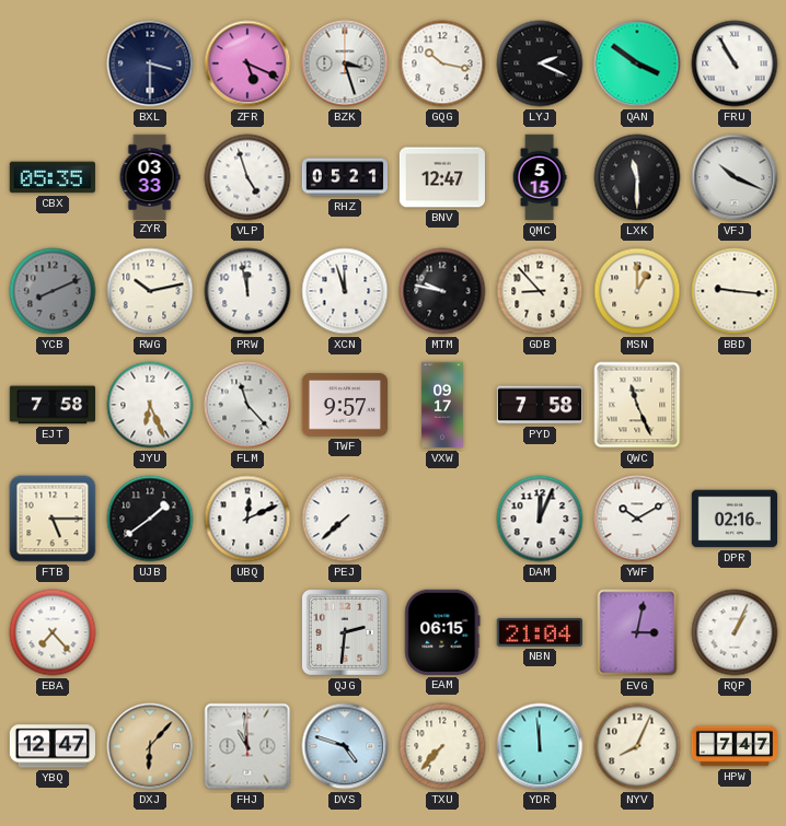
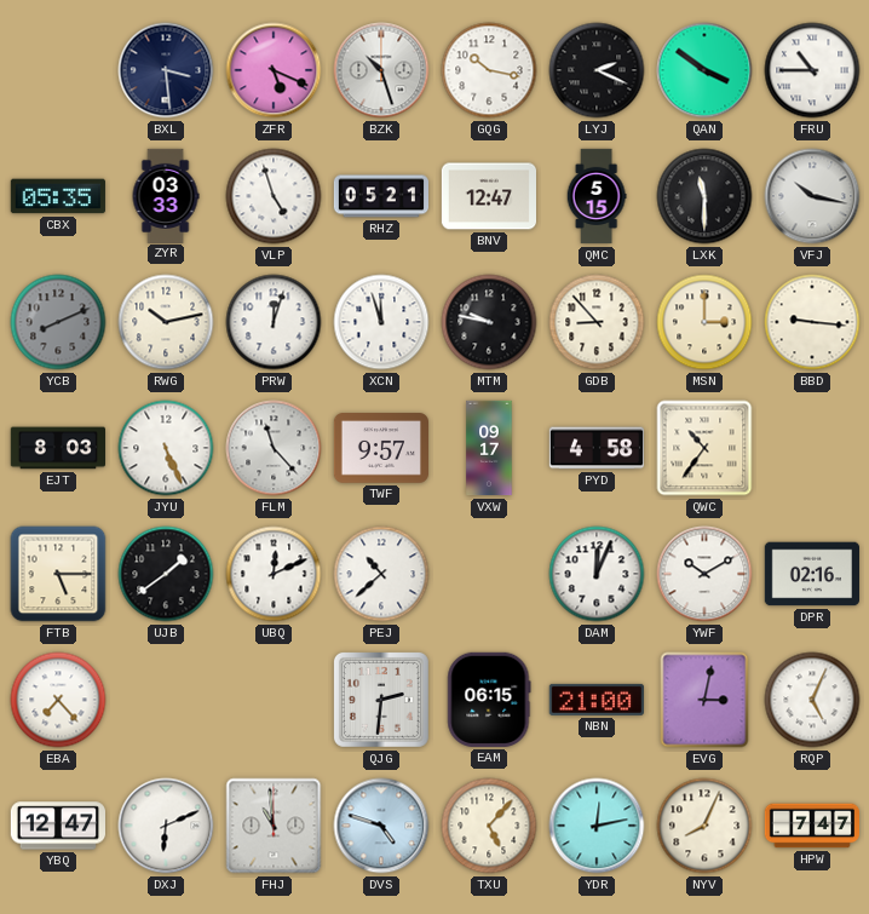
BXL: 3:30 -> 3:29 (166, 70)
BZK: 3:27 -> 10:27 (381, 70)
FRU: 10:55 -> 10:45 (812, 70)
VFJ: 10:19 -> 10:17 (812, 196)
PRW: 11:58 -> 12:03 (274, 322)
MSN: 1:00 -> 3:00 (704, 322)
EJT: 7:58 -> 8:03 (57, 448)
JYU: 6:26 -> 5:26 (166, 448)
PYD: 7:58 -> 4:58 (595, 448)
QWC: 11:26 -> 10:36 (704, 448)
PEJ: 7:38 -> 10:38 (381, 574)
NBN: 21:04 -> 21:00 (597, 700)
RQP: 1:04 -> 5:04 (812, 700)
DXJ: 6:07 -> 6:11 (166, 826)
DXJ dial: champagne -> white (166, 826)
TXU: 7:37 -> 5:07 (489, 826)
YDR: 11:59 -> 12:13 (597, 826)
